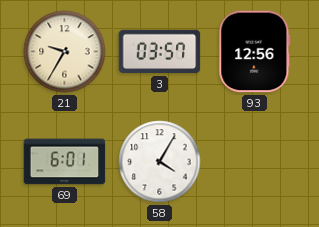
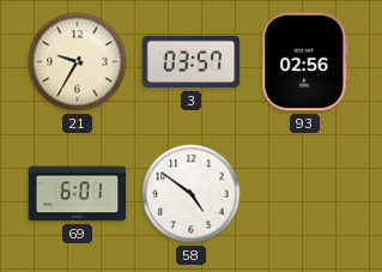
93: 12:56 -> 02:56 (305, 62)
58: 4:05 -> 4:51 (192, 194)
